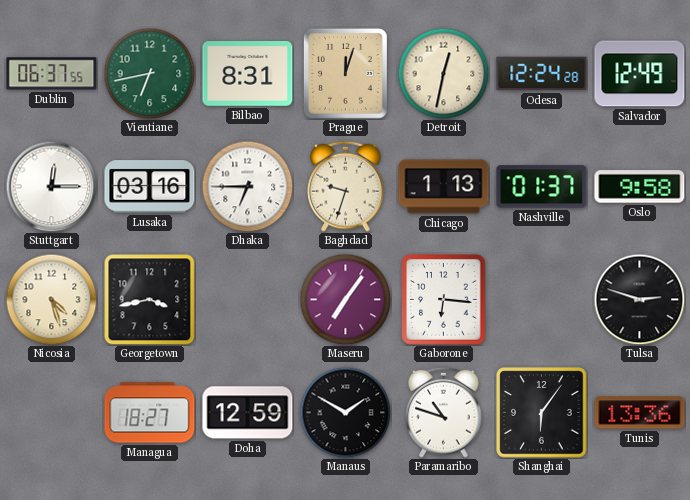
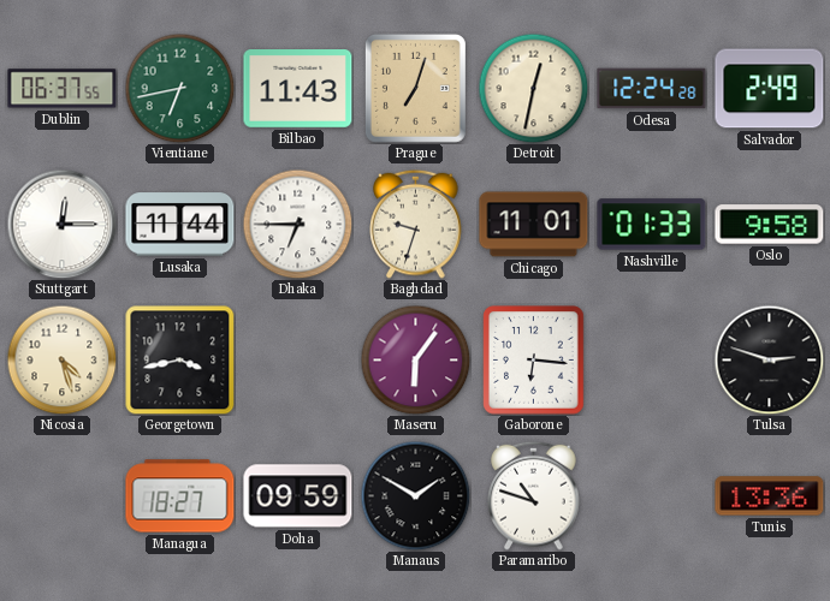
Bilbao: 8:31 -> 11:43 (298, 89)
Prague: 12:03 -> 7:03 (415, 88)
Salvador: 12:49 -> 2:49 (770, 89)
Lusaka: 03:16 -> 11:44 (180, 225)
Chicago: 1:13 -> 11:01 (534, 225)
Nashville: 01:37 -> 01:33 (652, 225)
Maseru: 7:06 -> 6:06 (415, 359)
Doha: 12:59 -> 09:59 (298, 496)
Shanghai: 6:06 -> none (542, 413)
